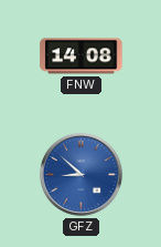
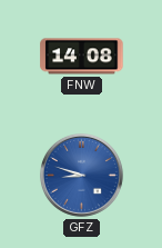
GFZ: 8:52 -> 8:48 (81, 175)
